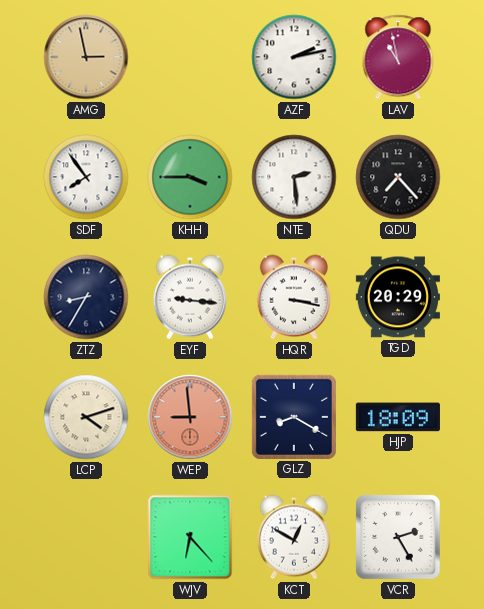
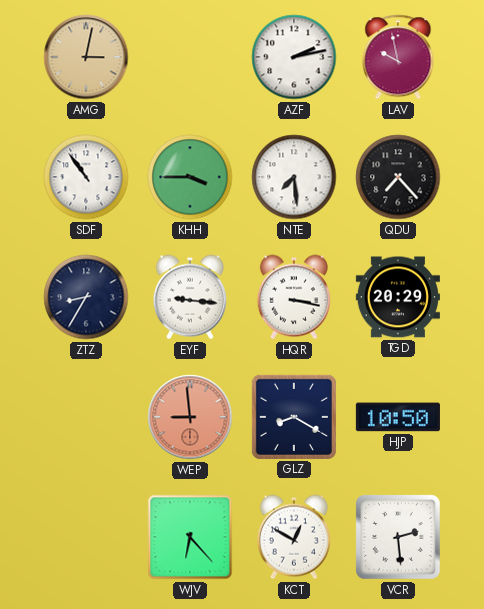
AMG: 2:58 -> 3:02 (86, 57)
LAV: 10:58 -> 9:58 (398, 57)
SDF: 7:54 -> 10:54 (86, 177)
NTE: 2:29 -> 7:29 (294, 177)
LCP: 4:12 -> none (86, 417)
HJP: 18:09 -> 10:50 (398, 417)
VCR: 2:25 -> 2:29 (398, 537)
